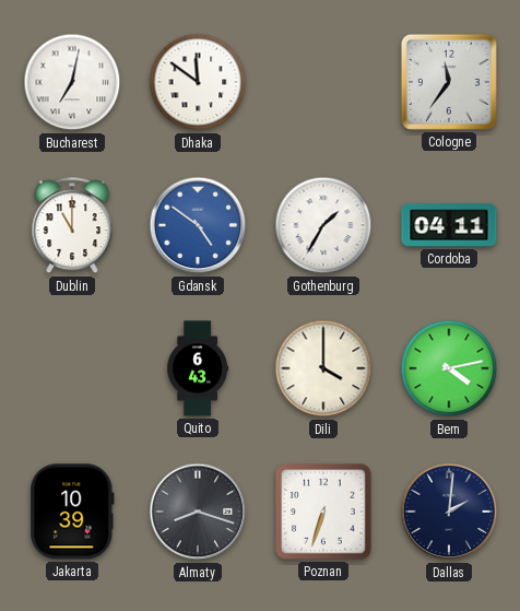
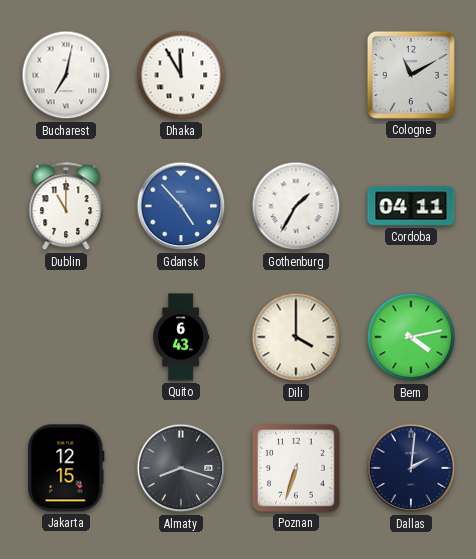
Dhaka: 11:51 -> 11:55 (181, 75)
Cologne: 11:36 -> 11:10 (411, 75)
Gdansk: 4:51 -> 4:53 (181, 206)
Jakarta: 10:39 -> 12:15 (66, 468)
